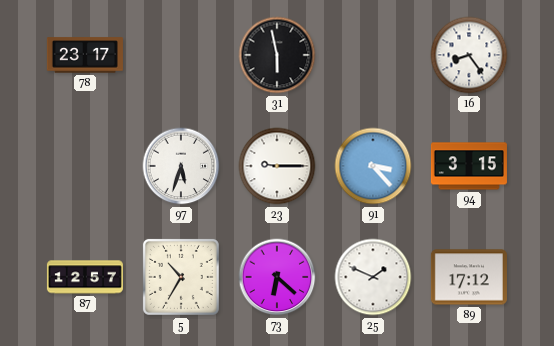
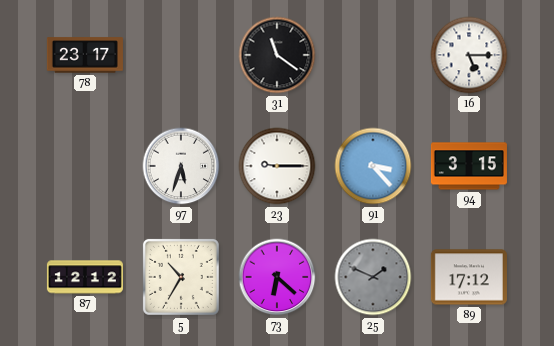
31: 5:58 -> 11:21 (277, 55)
16: 8:24 -> 5:15 (469, 55)
87: 12:57 -> 12:12 (85, 277)
25 dial: white -> grey (373, 277)
